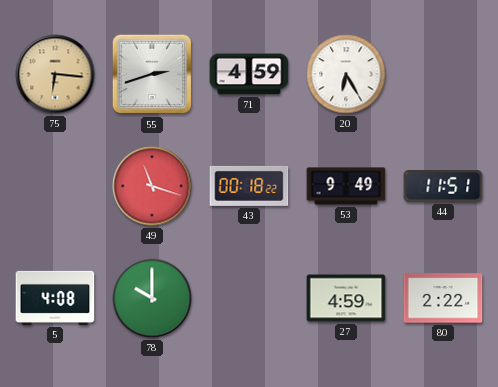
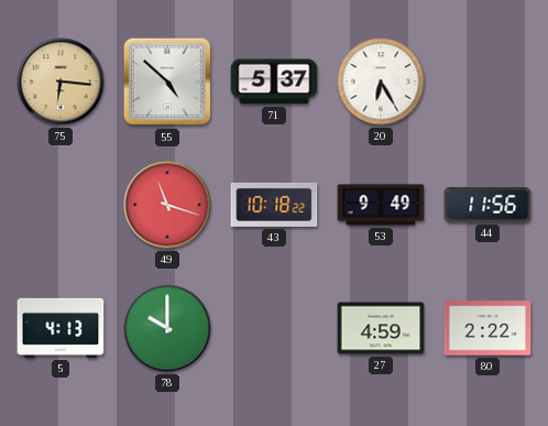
55: 2:42 -> 4:52 (167, 81)
71: 4:59 -> 5:37 (274, 81)
43: 00:18 -> 10:18 (274, 205)
44: 11:51 -> 11:56 (487, 206)
5: 4:08 -> 4:13 (61, 328)
